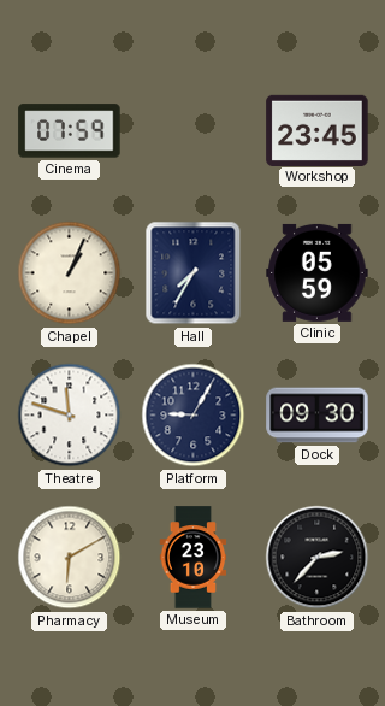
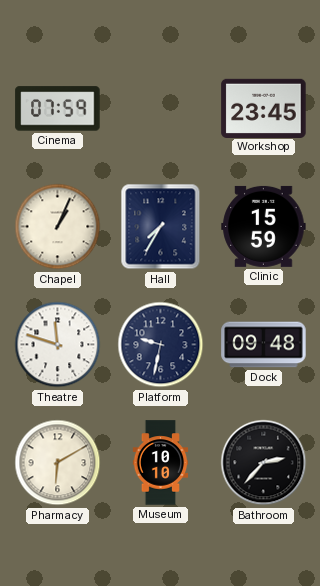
Clinic: 05:59 -> 15:59 (264, 226)
Platform: 9:05 -> 9:32 (161, 345)
Dock: 09:30 -> 09:48 (264, 345)
Museum: 23:10 -> 10:10 (161, 463)
